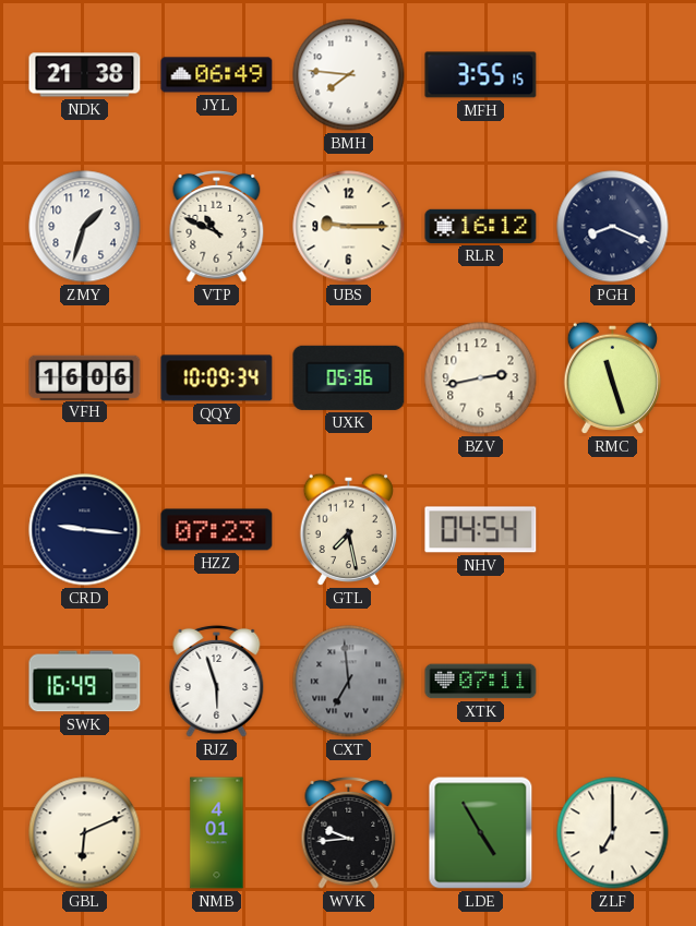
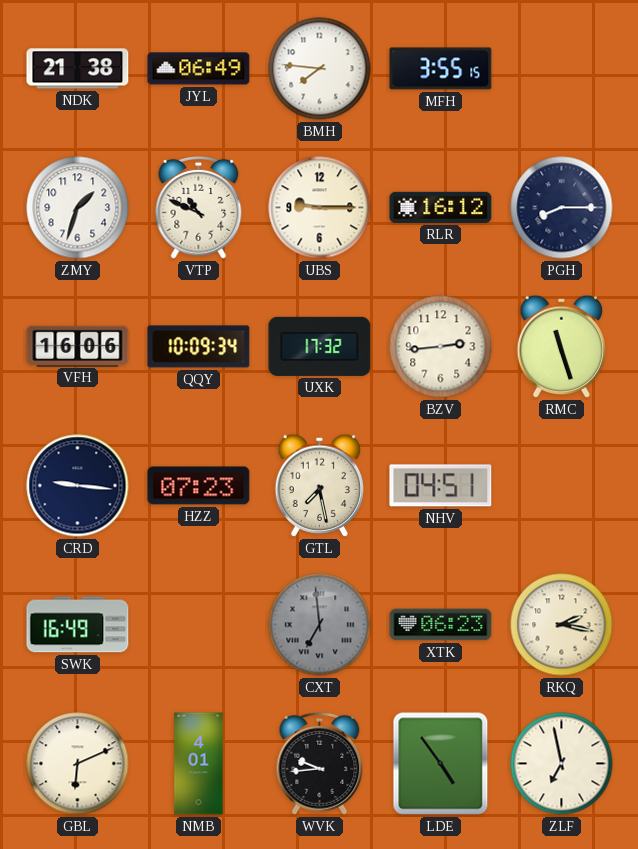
PGH: 8:19 -> 8:15 (562, 208)
UXK: 05:36 -> 17:32 (320, 346)
BZV: 2:43 -> 2:44 (441, 347)
NHV: 04:54 -> 04:51 (441, 486)
RJZ: 5:57 -> none (217, 681)
XTK: 07:11 -> 06:23 (441, 625)
RKQ: none -> 2:17 (562, 625)
LDE: 4:55 -> 4:54 (441, 764)
ZLF: 7:00 -> 6:58 (562, 764)
